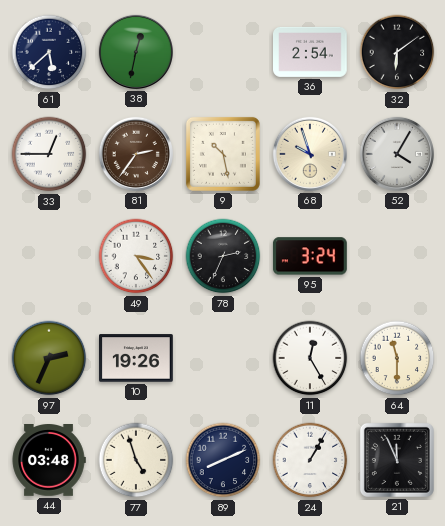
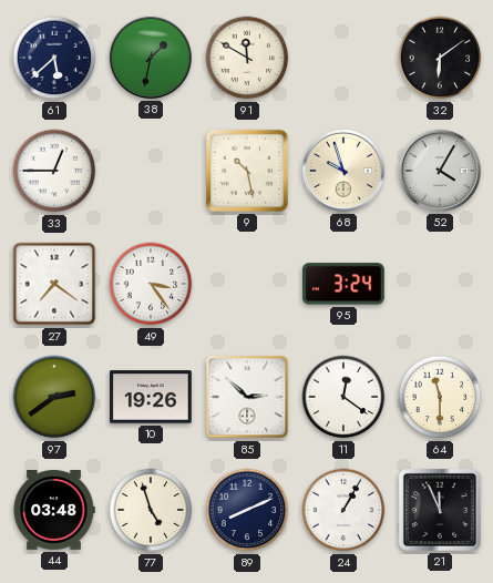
38: 12:32 -> 1:32 (151, 58)
91: none -> 11:50 (247, 58)
36: 2:54 -> none (311, 52)
81: 2:36 -> none (136, 154)
27: none -> 7:21 (54, 284)
78: 2:34 -> none (223, 256)
97: 2:34 -> 2:39 (54, 397)
85: none -> 2:52 (247, 397)
11: 12:25 -> 12:21 (343, 397)
